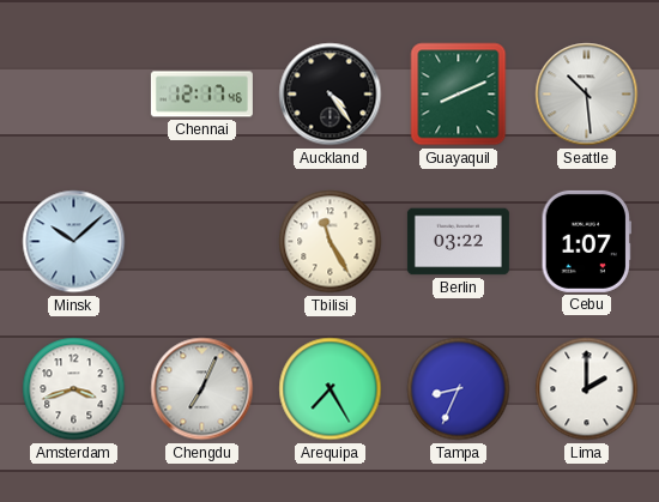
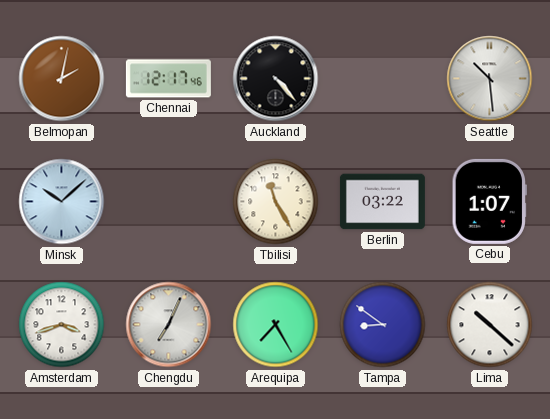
Belmopan: none -> 2:02 (62, 79)
Auckland: 4:24 -> 4:23 (276, 79)
Guayaquil: 8:11 -> none (459, 95)
Tampa: 8:34 -> 8:51 (383, 325)
Lima: 2:00 -> 10:22 (490, 325)
